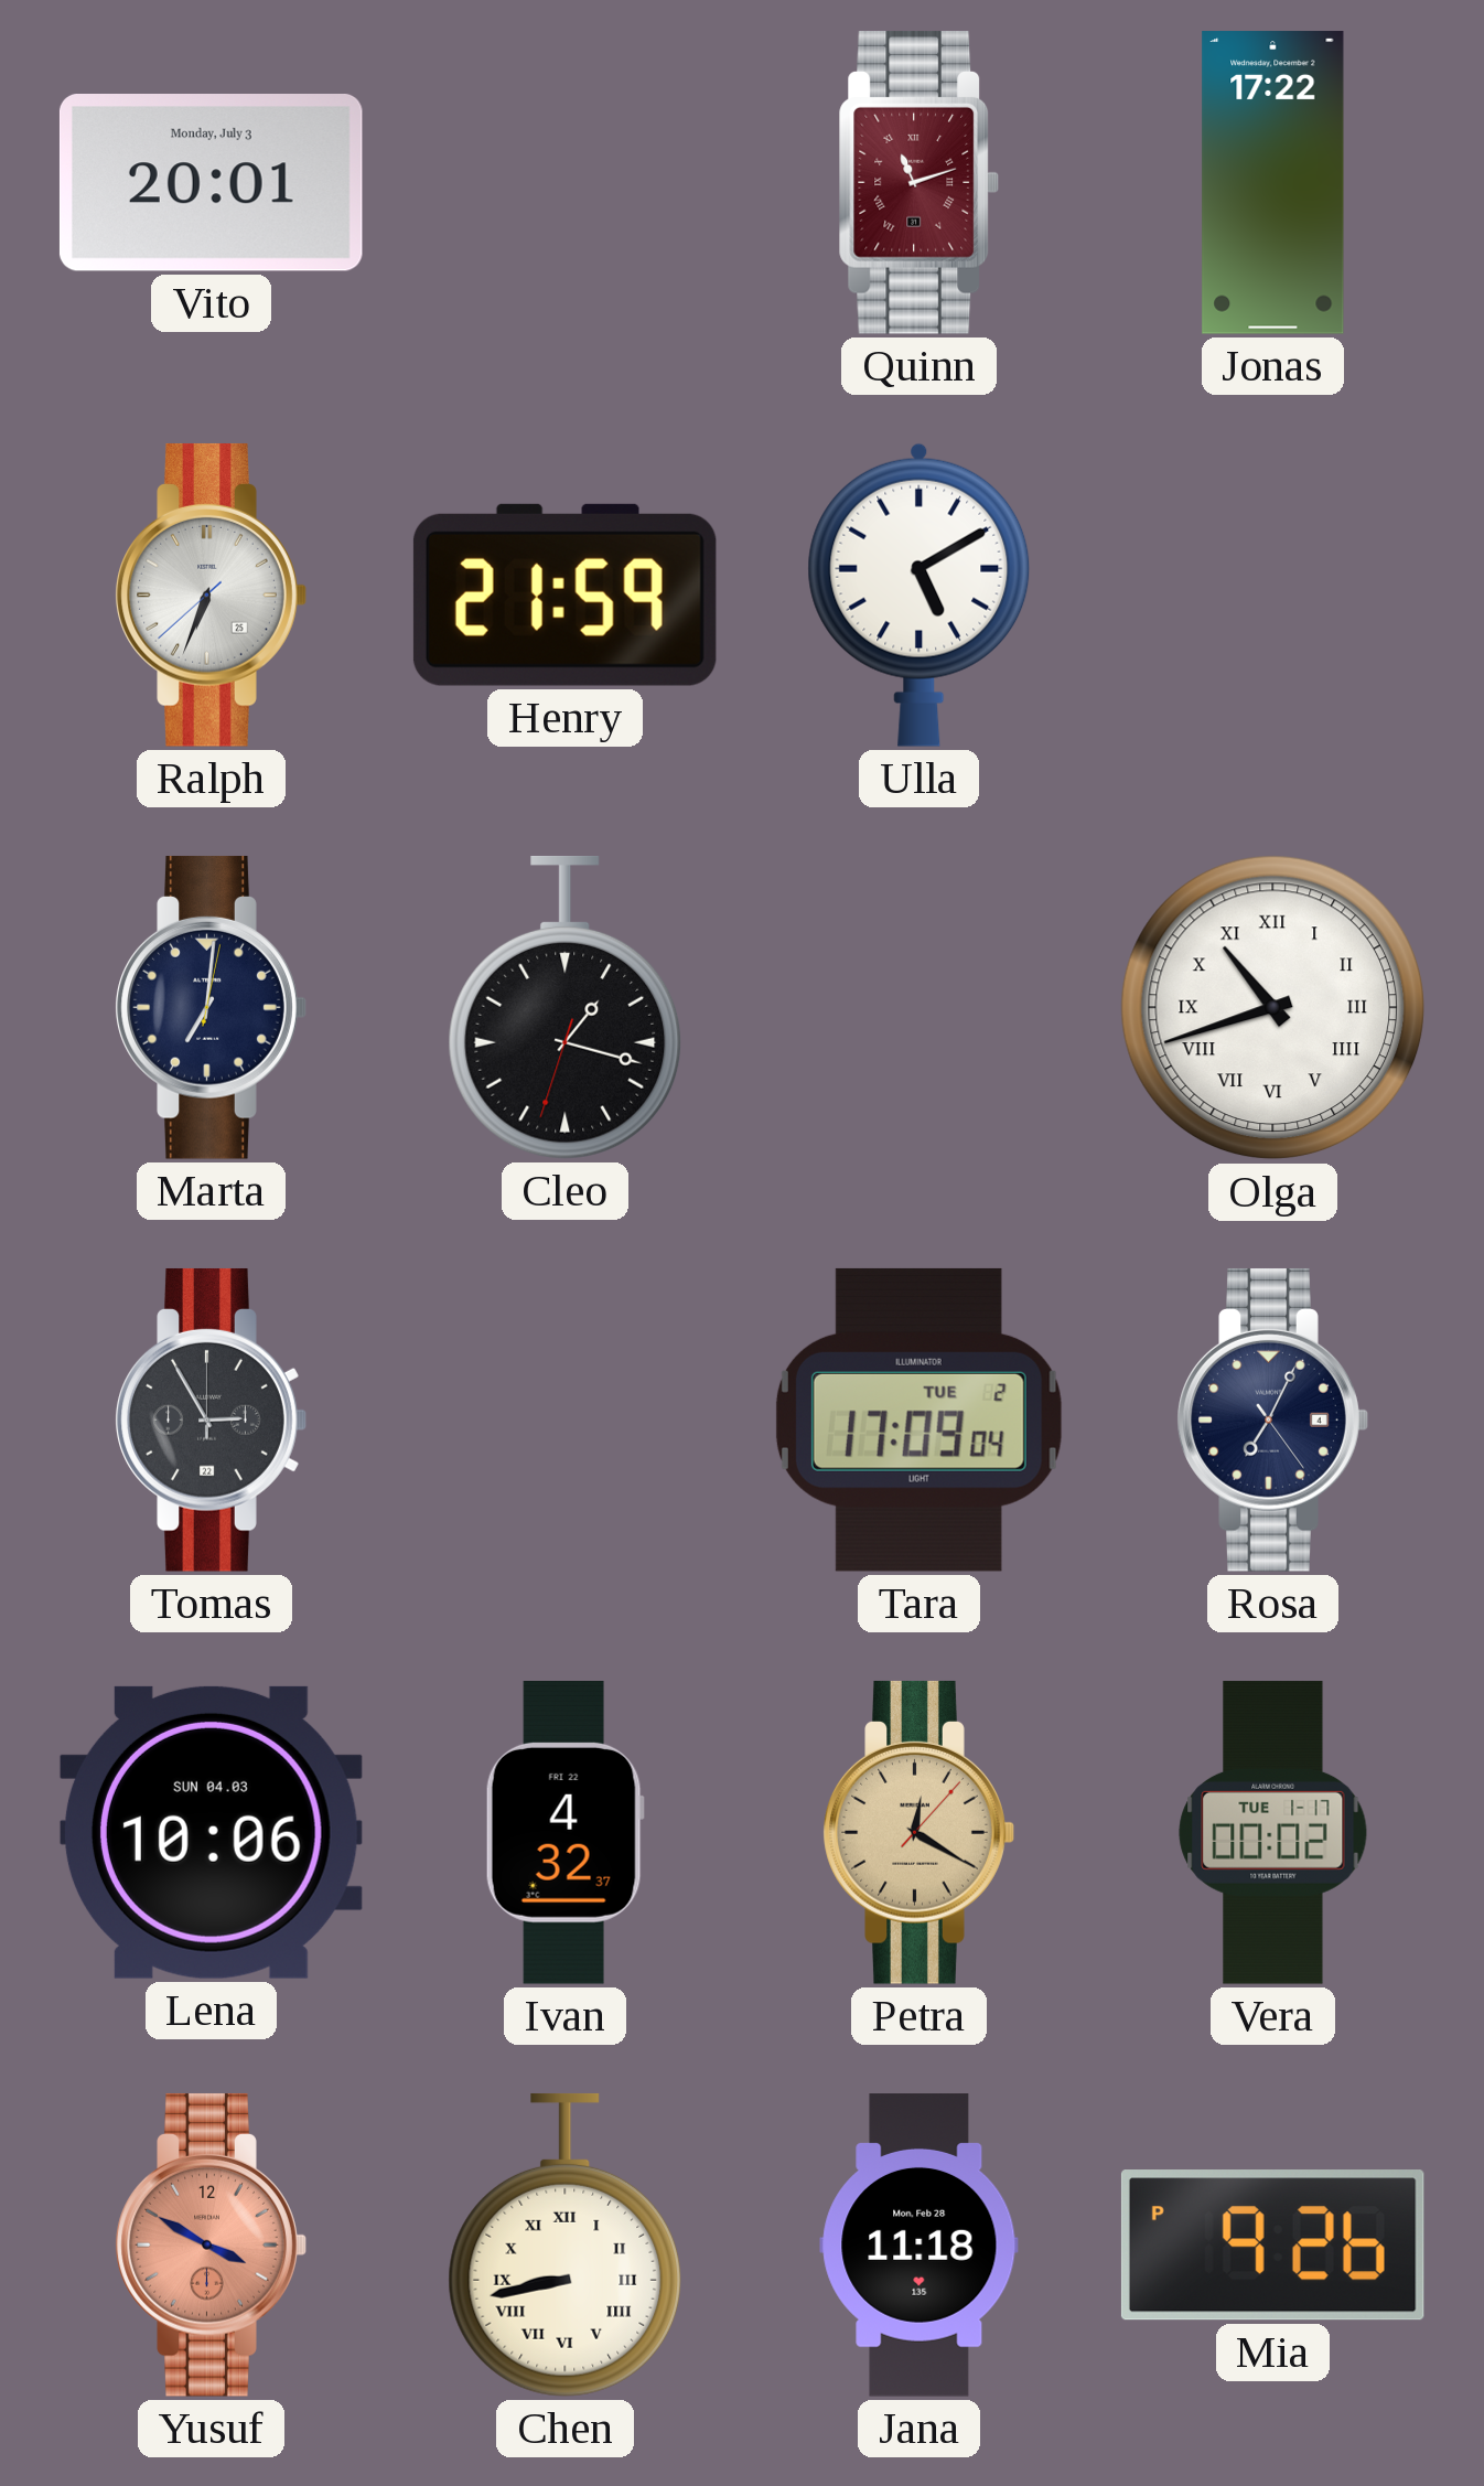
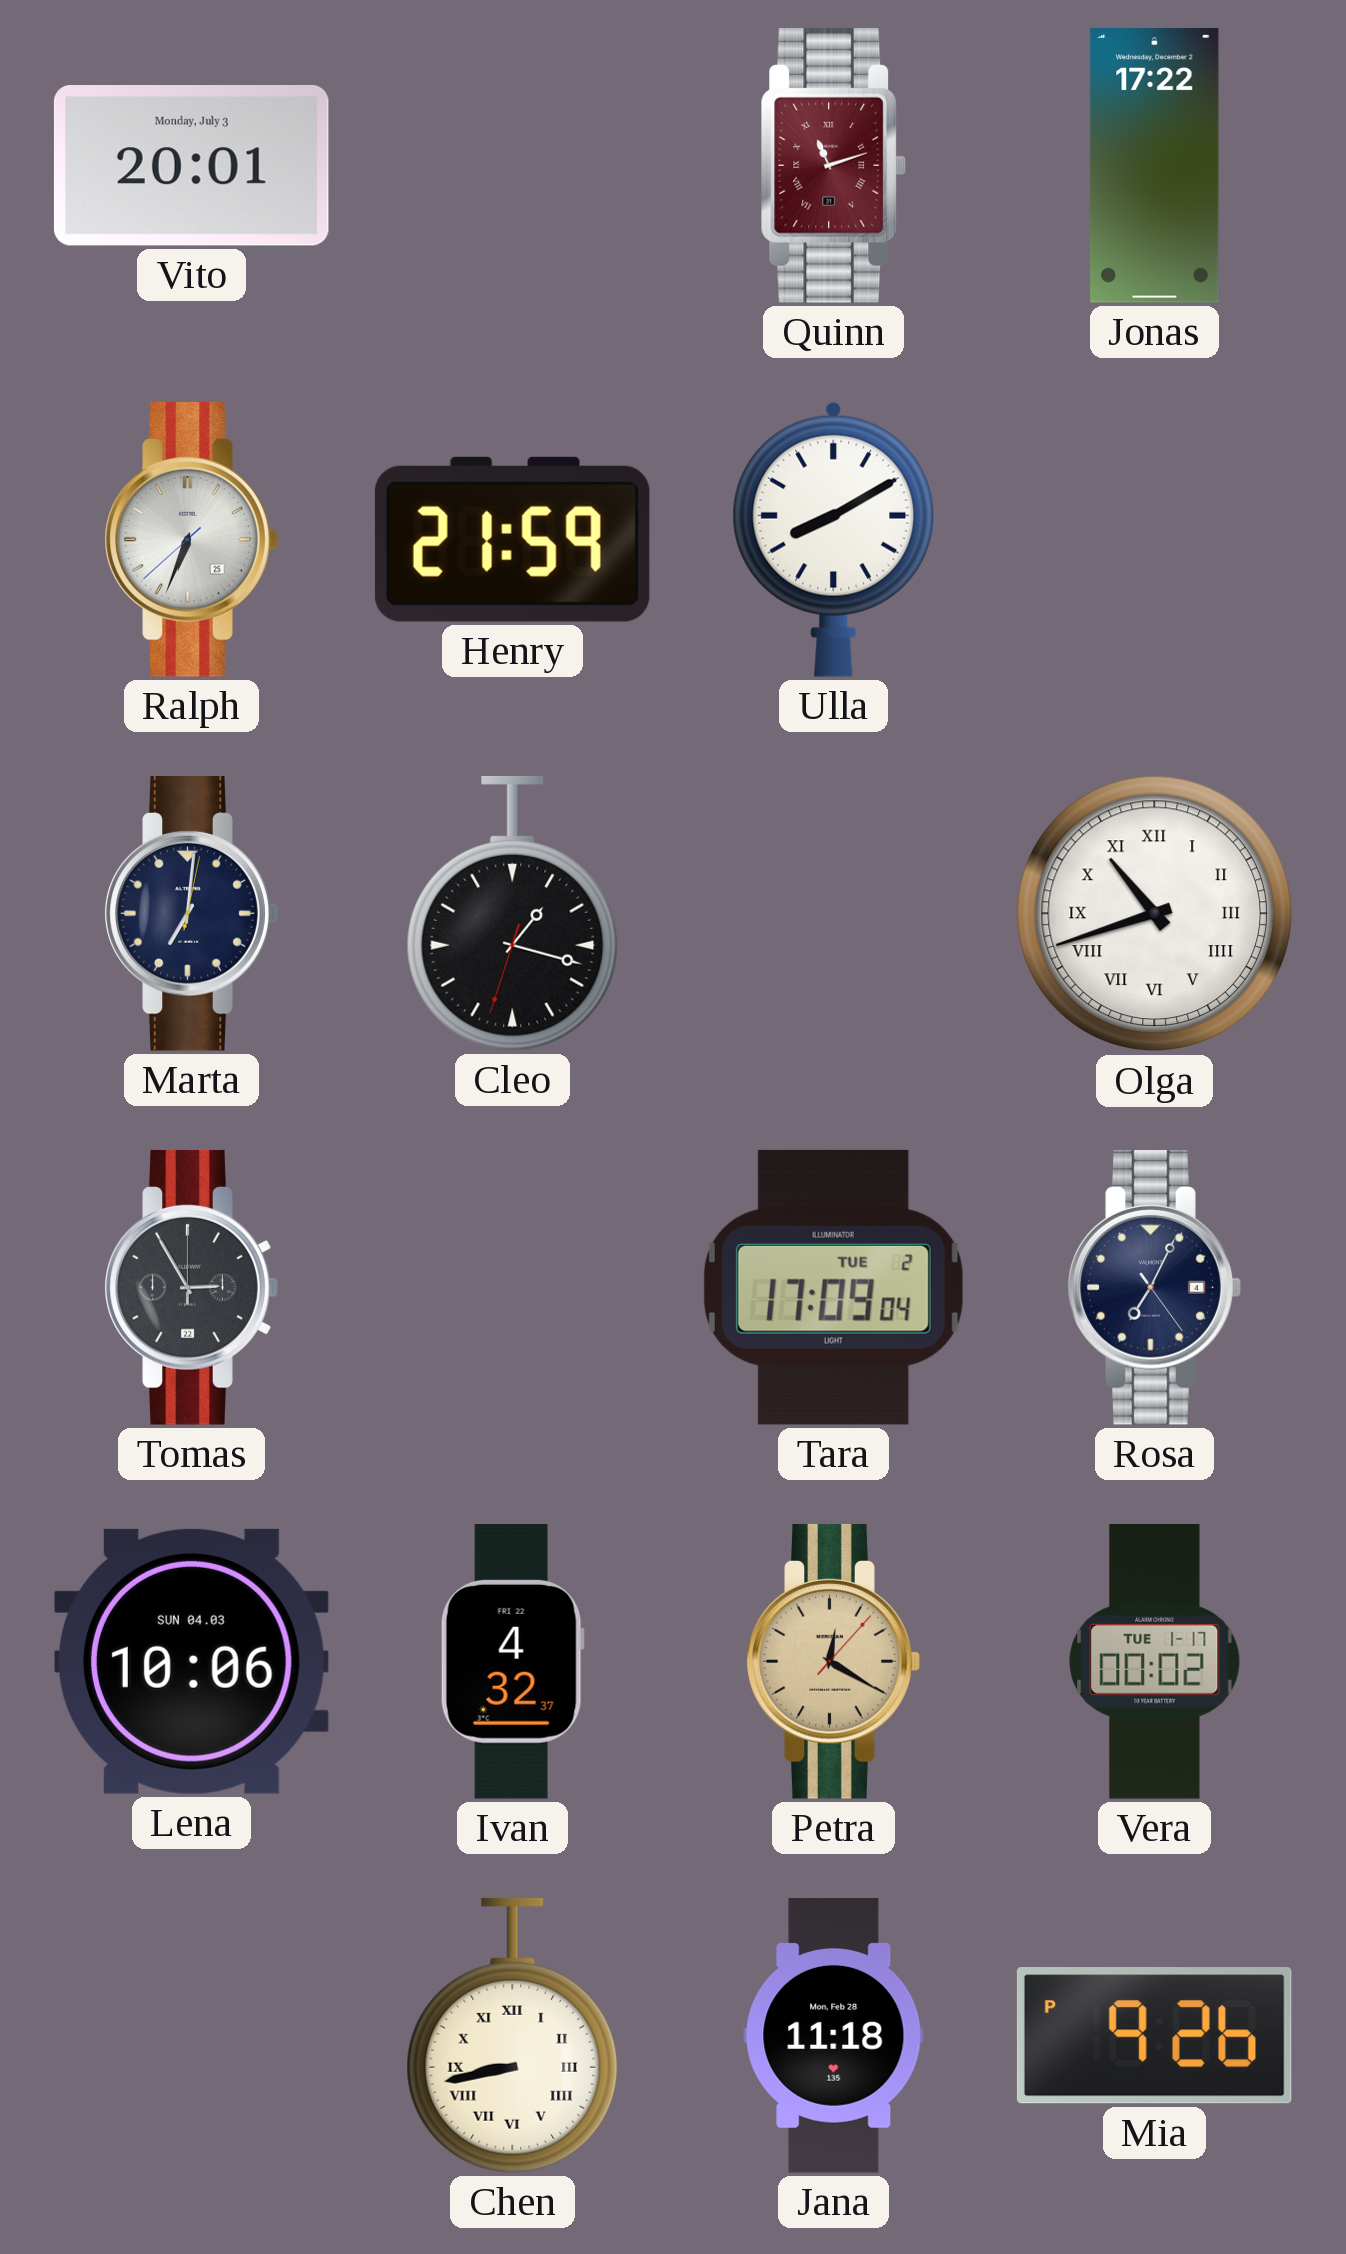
Ulla: 5:10 -> 8:10 (834, 539)
Yusuf: 3:50 -> none (211, 2244)
